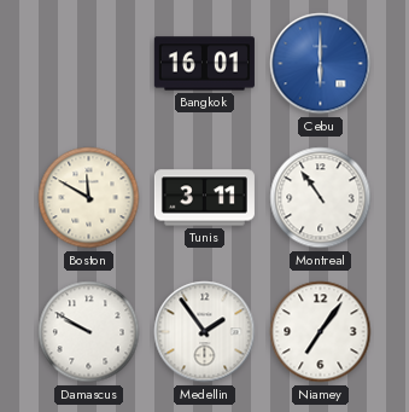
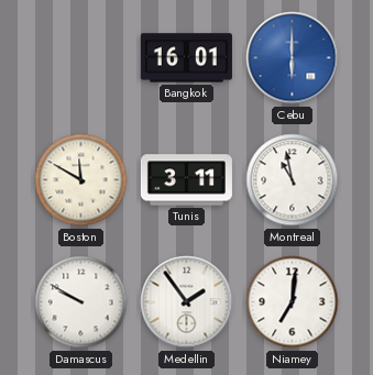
Montreal: 10:54 -> 10:58 (293, 180)
Niamey: 7:06 -> 7:01 (293, 302)
